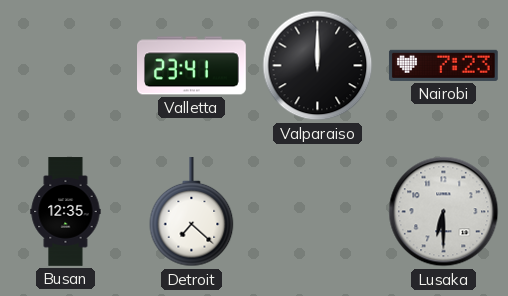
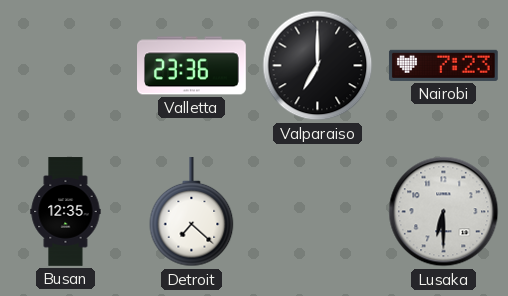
Valletta: 23:41 -> 23:36 (192, 66)
Valparaiso: 12:00 -> 7:00 (318, 66)
